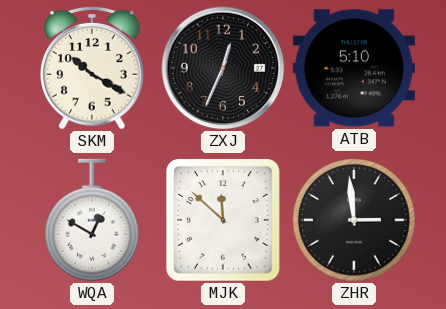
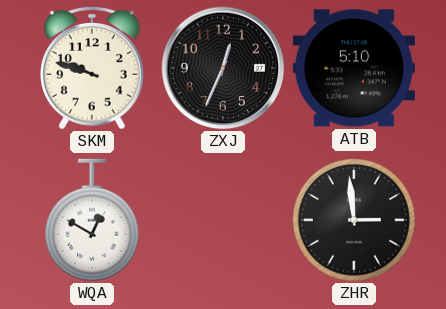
SKM: 10:20 -> 9:48 (93, 69)
MJK: 11:52 -> none (223, 220)
